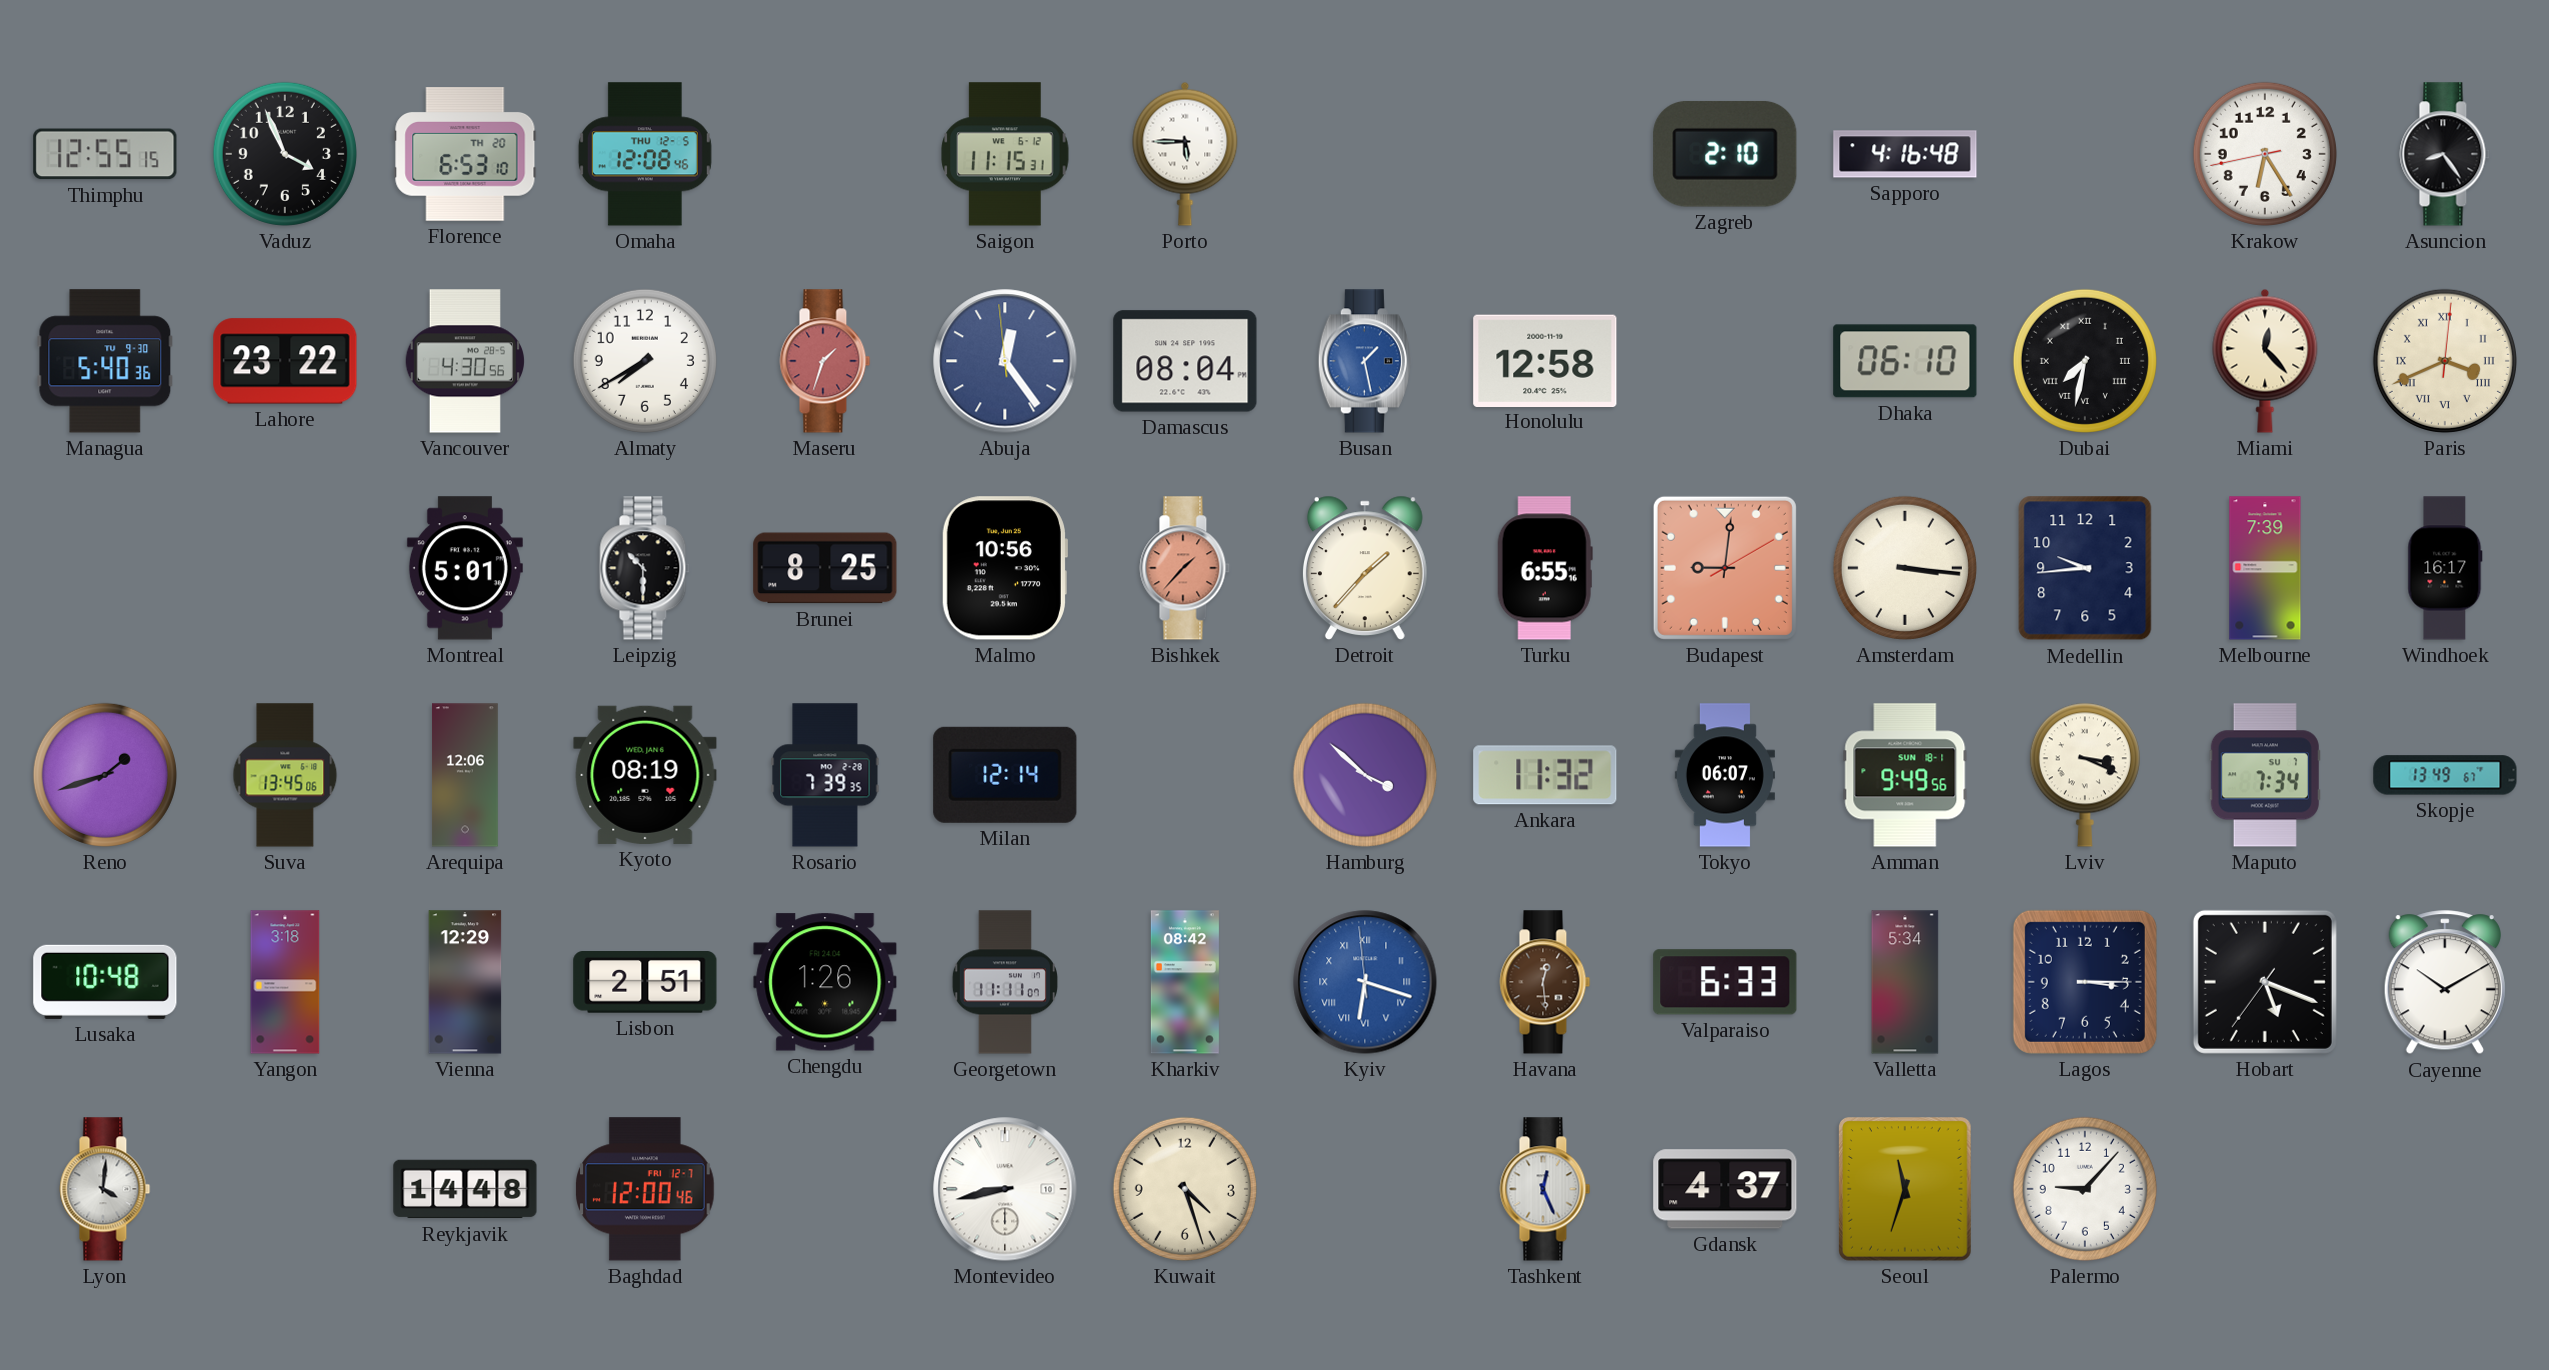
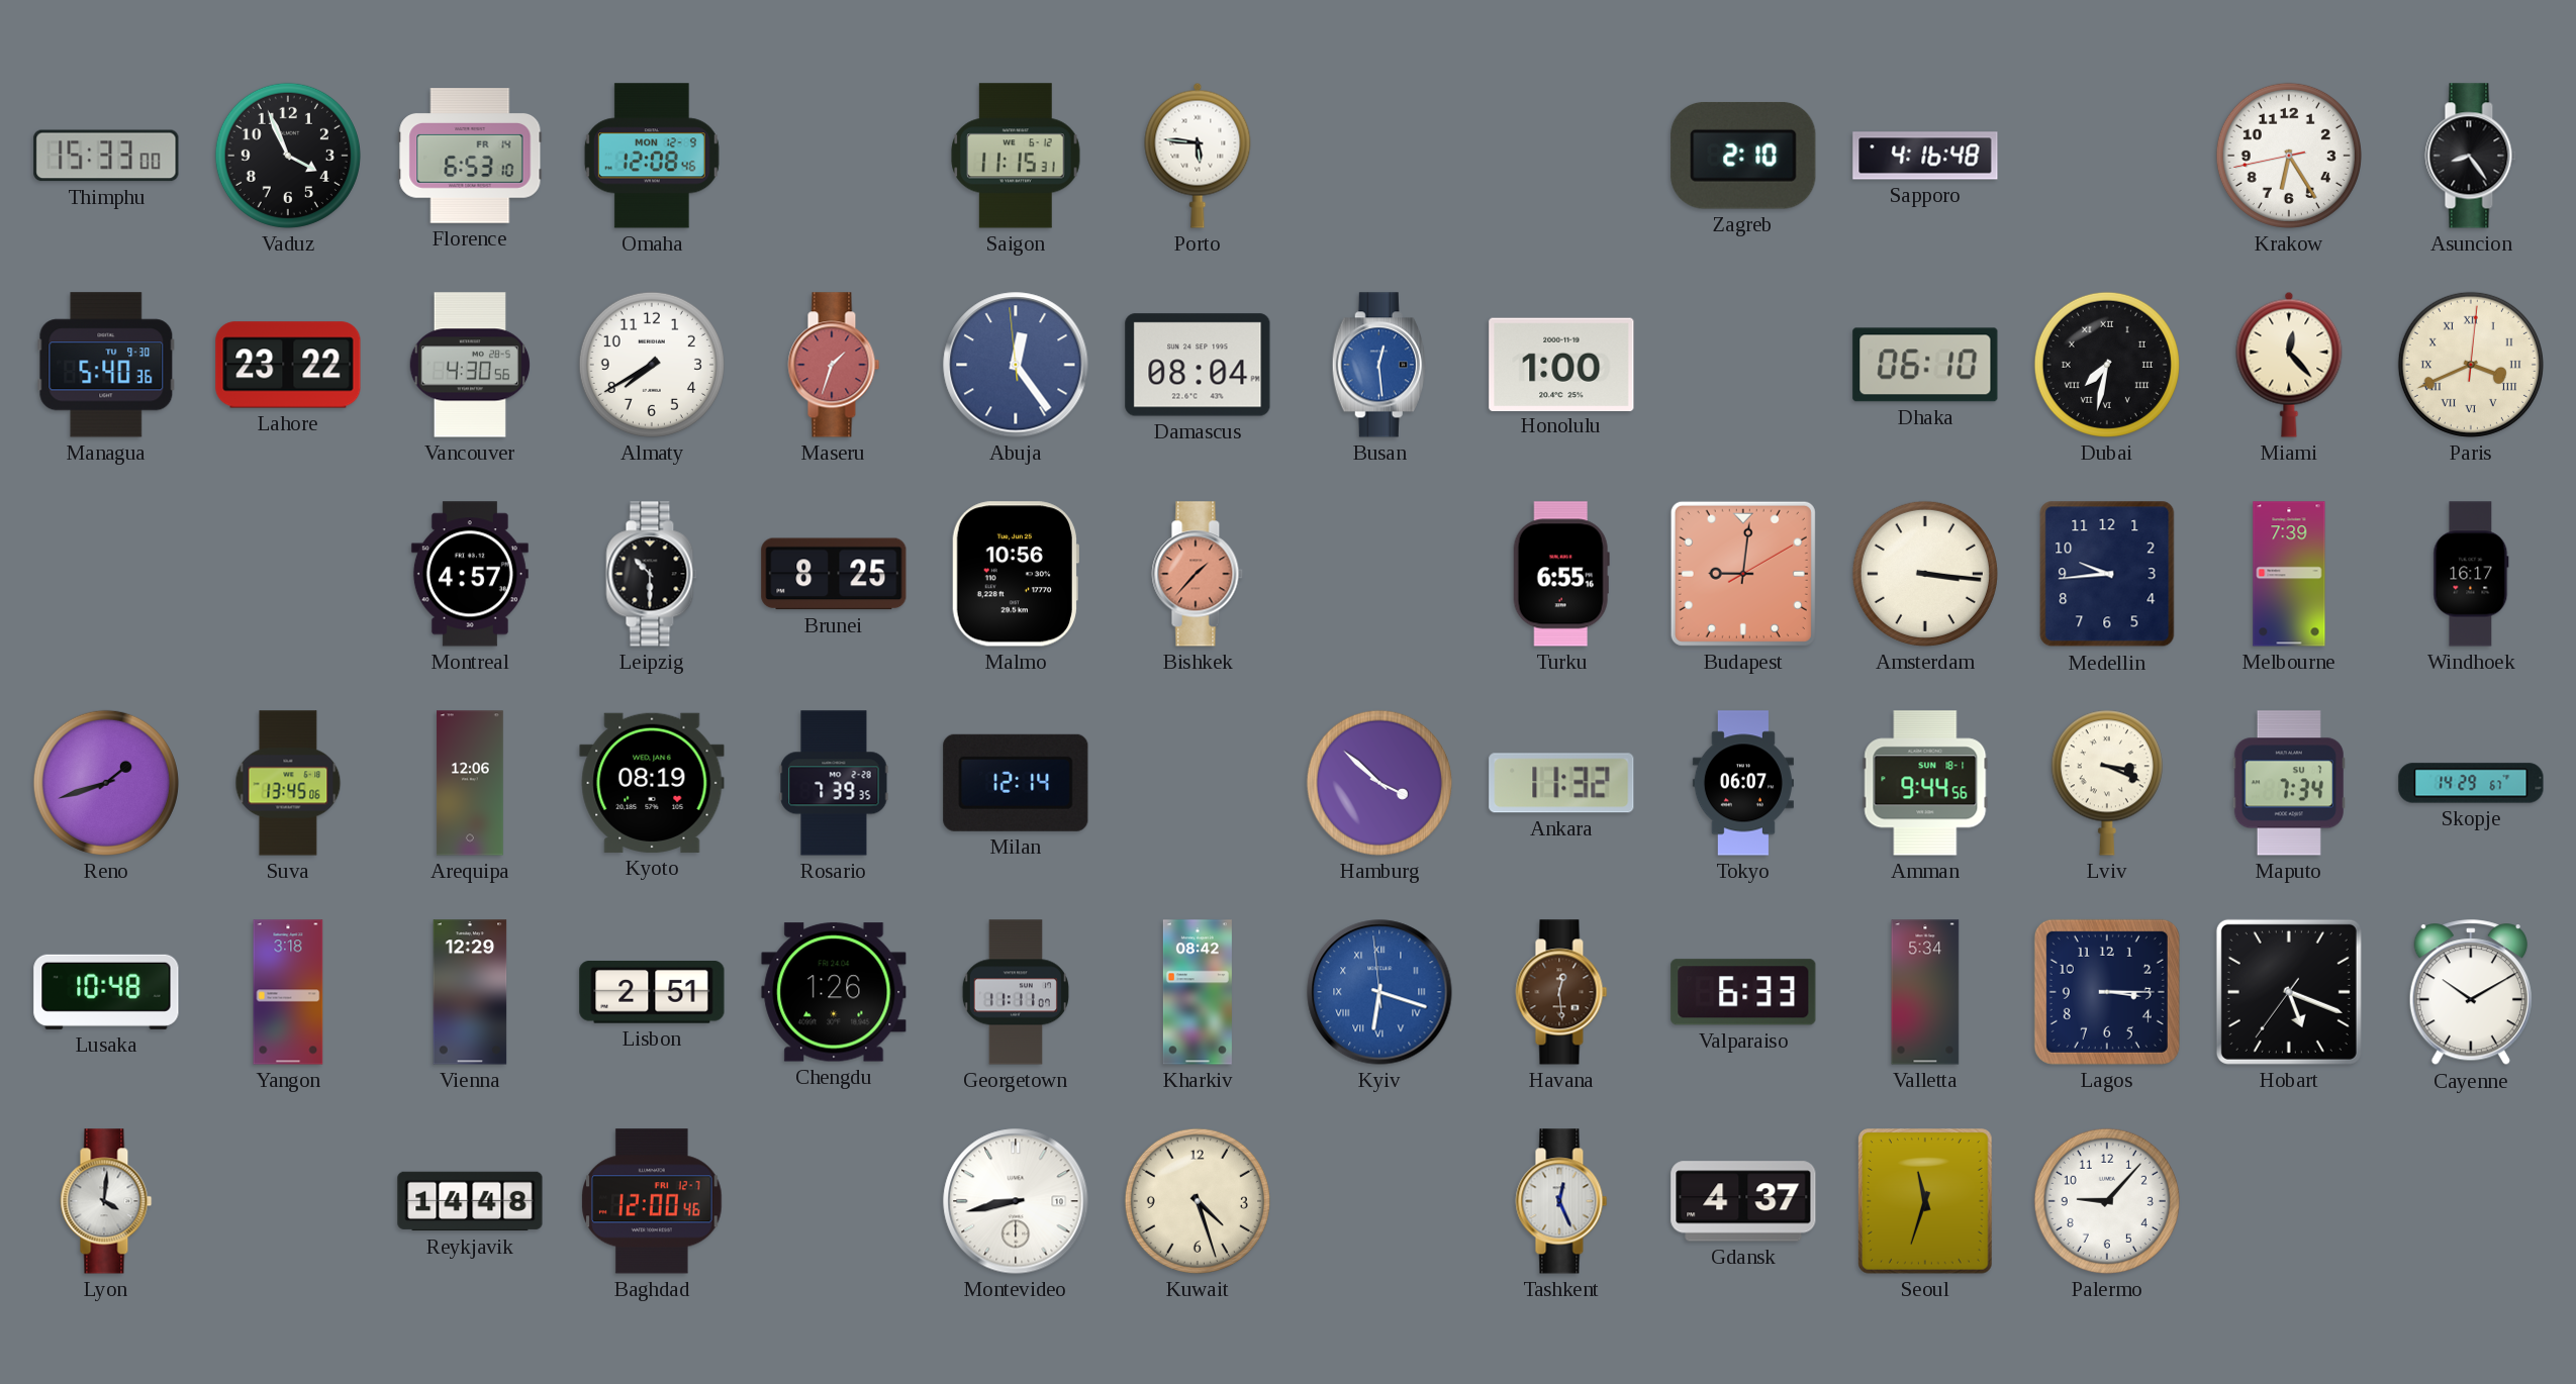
Thimphu: 12:55 -> 15:33 (106, 156)
Florence date: TH 20 -> FR 14 (470, 156)
Omaha date: THU 12-5 -> MON 12-9 (652, 156)
Porto: 5:45 -> 5:46 (1198, 156)
Busan: 1:28 -> 12:29 (1379, 365)
Honolulu: 12:58 -> 1:00 (1561, 364)
Montreal: 5:01 -> 4:57 (470, 574)
Detroit: 1:37 -> none (1365, 568)
Amman: 9:49 -> 9:44 (1925, 783)
Skopje: 13:49 -> 14:29 (2471, 783)
